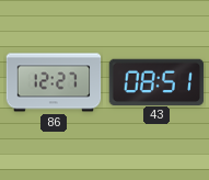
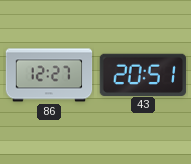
43: 08:51 -> 20:51 (143, 74)
